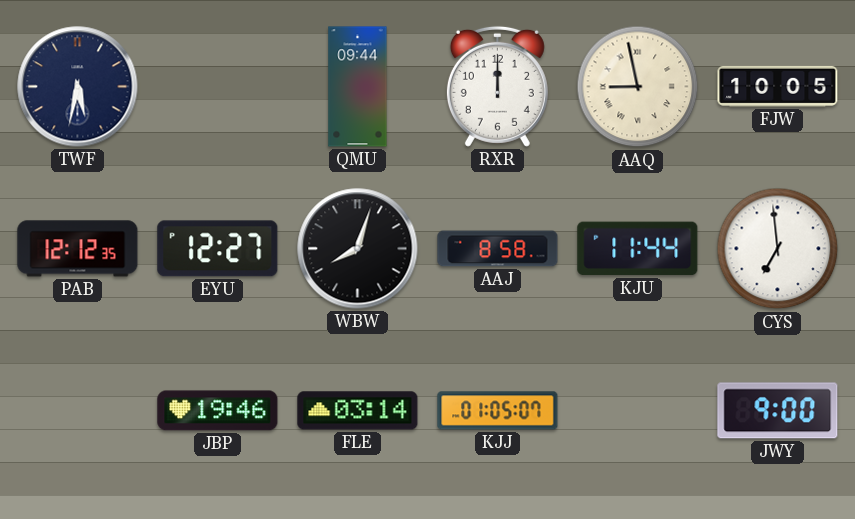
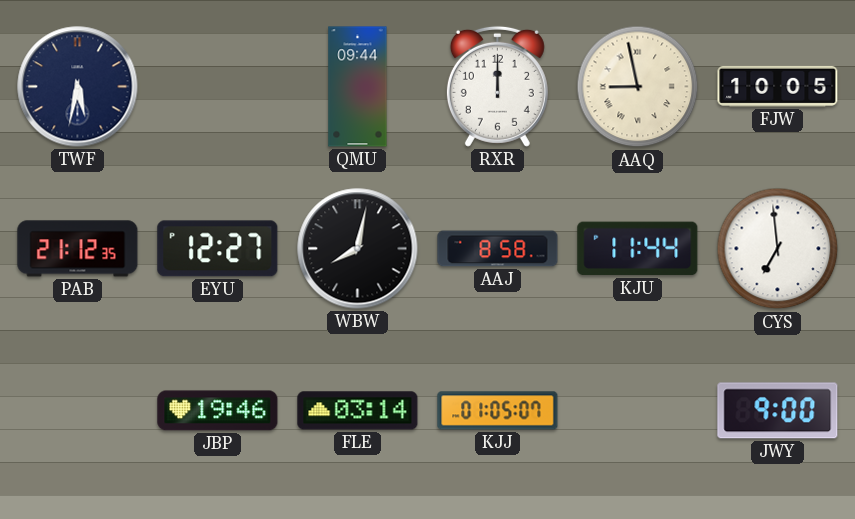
PAB: 12:12 -> 21:12 (78, 249)
WBW: 8:03 -> 8:02 (358, 249)
